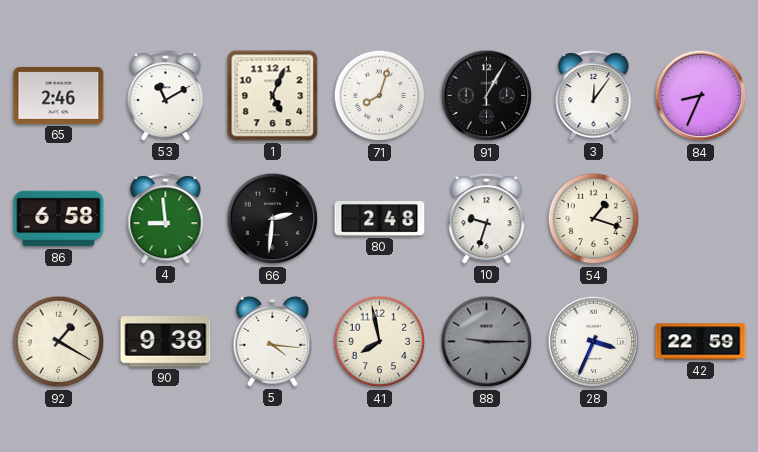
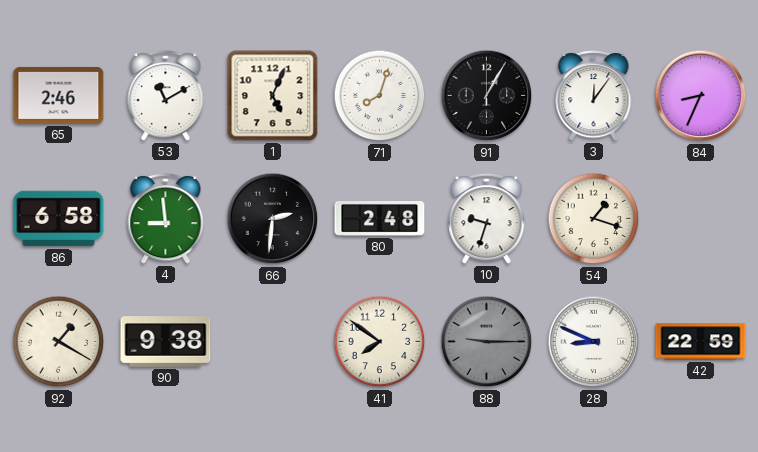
5: 4:16 -> none (273, 341)
41: 7:58 -> 7:51 (380, 342)
28: 3:34 -> 8:49 (594, 342)
